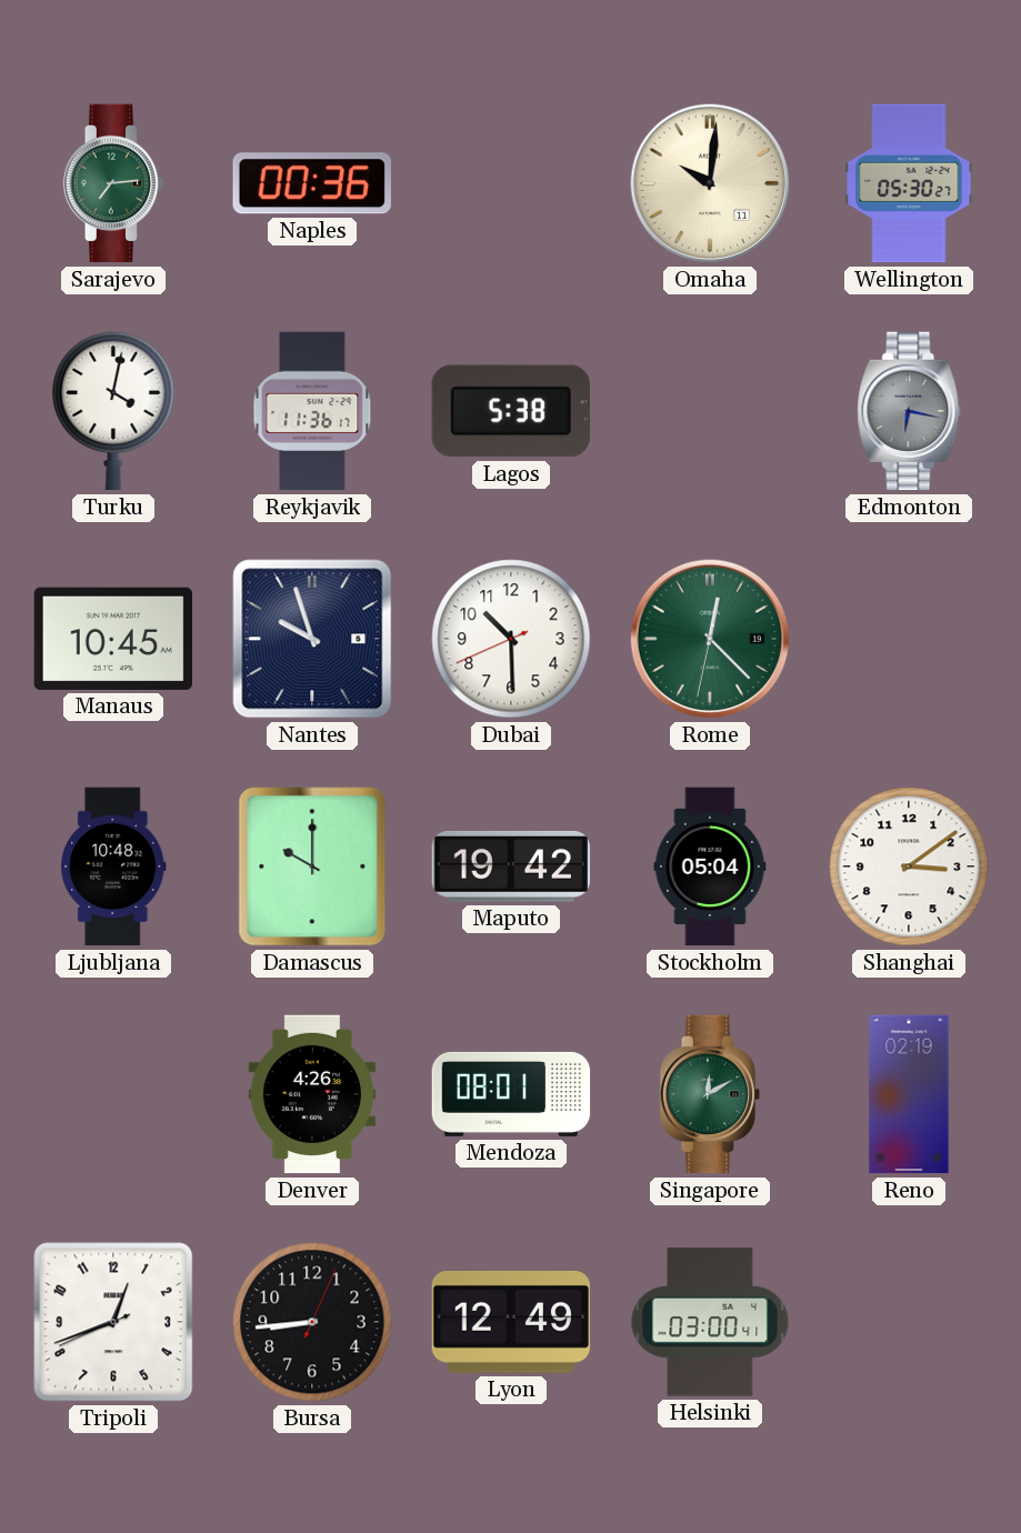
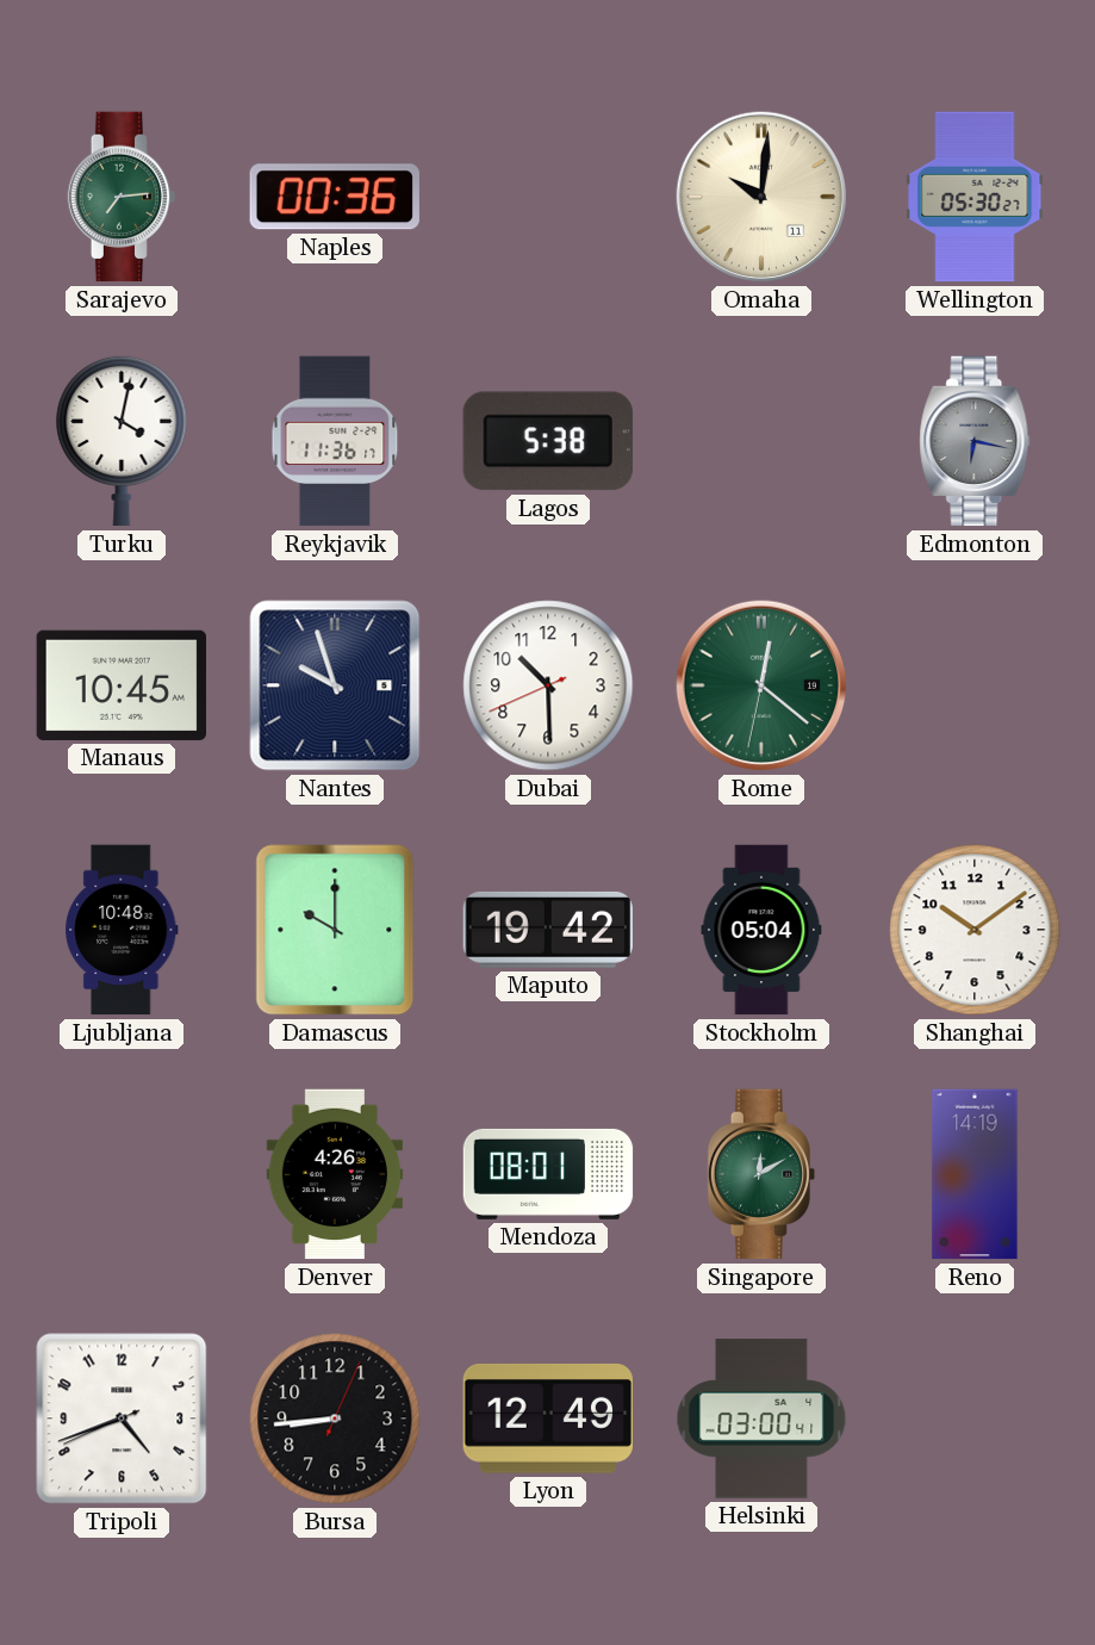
Rome: 12:22 -> 12:21 (761, 685)
Shanghai: 3:09 -> 10:09 (975, 930)
Reno: 02:19 -> 14:19 (975, 1174)
Tripoli: 12:41 -> 4:41 (122, 1419)
